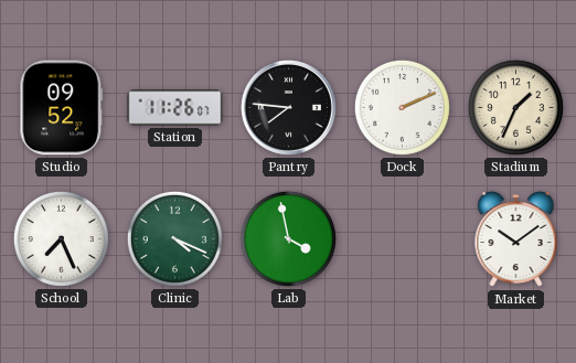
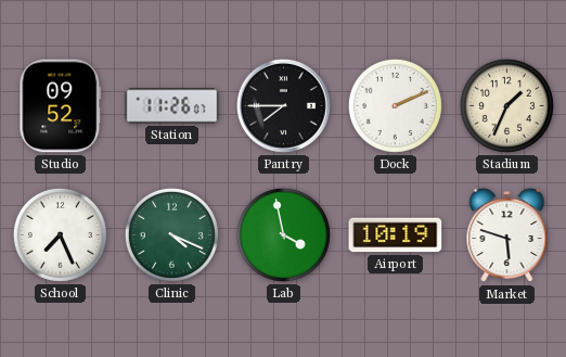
Pantry: 7:46 -> 7:45 (283, 105)
Airport: none -> 10:19 (396, 235)
Market: 10:09 -> 5:48 (507, 235)
